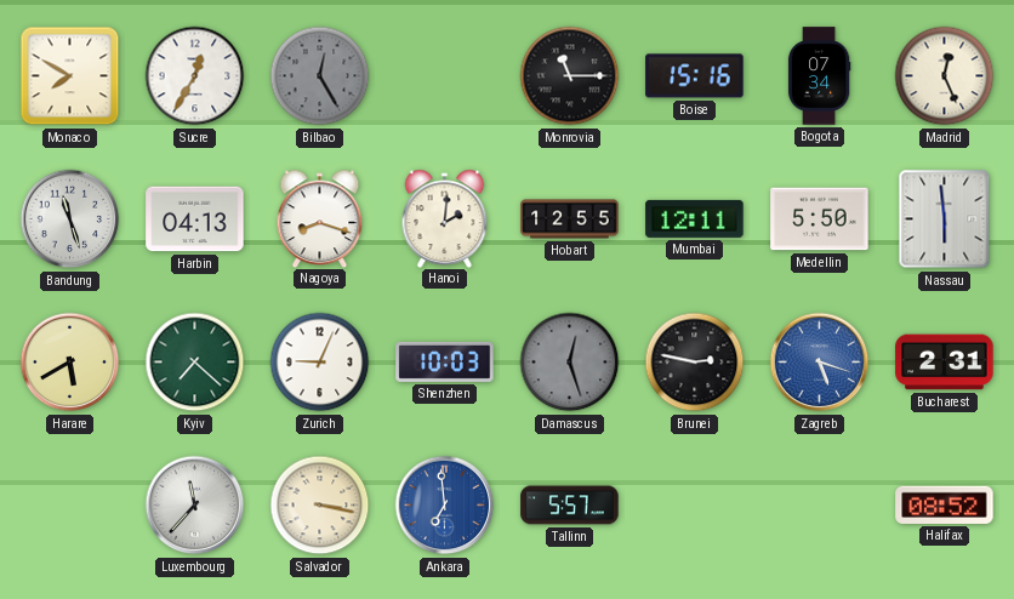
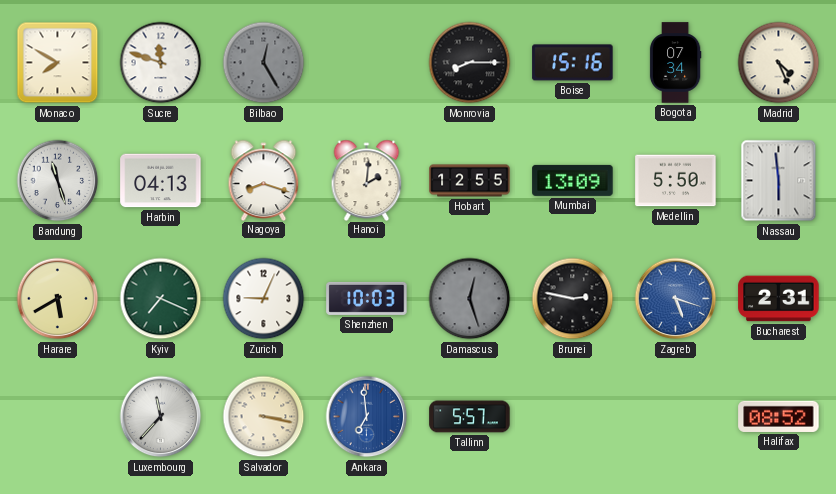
Sucre: 12:35 -> 11:48 (161, 63)
Monrovia: 11:15 -> 8:15 (470, 63)
Madrid: 12:26 -> 4:26 (779, 63)
Mumbai: 12:11 -> 13:09 (573, 180)
Kyiv: 7:22 -> 7:19 (161, 299)
